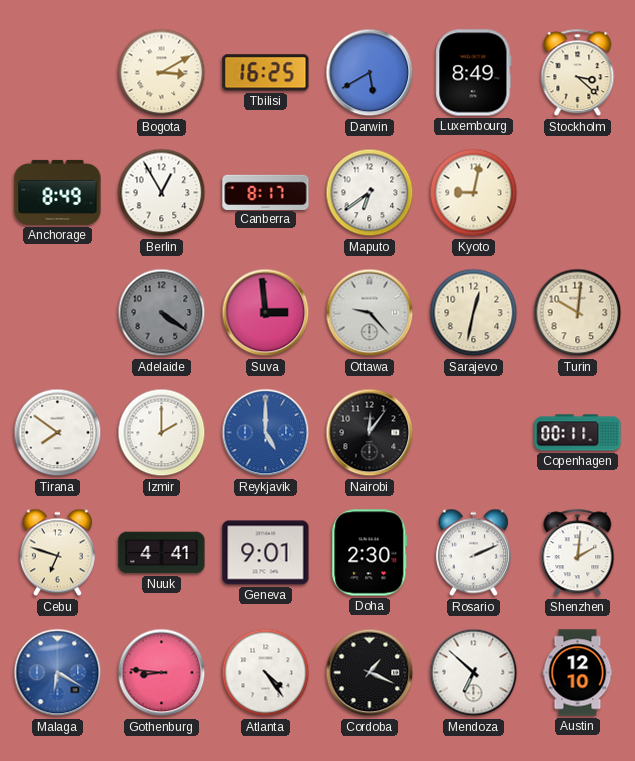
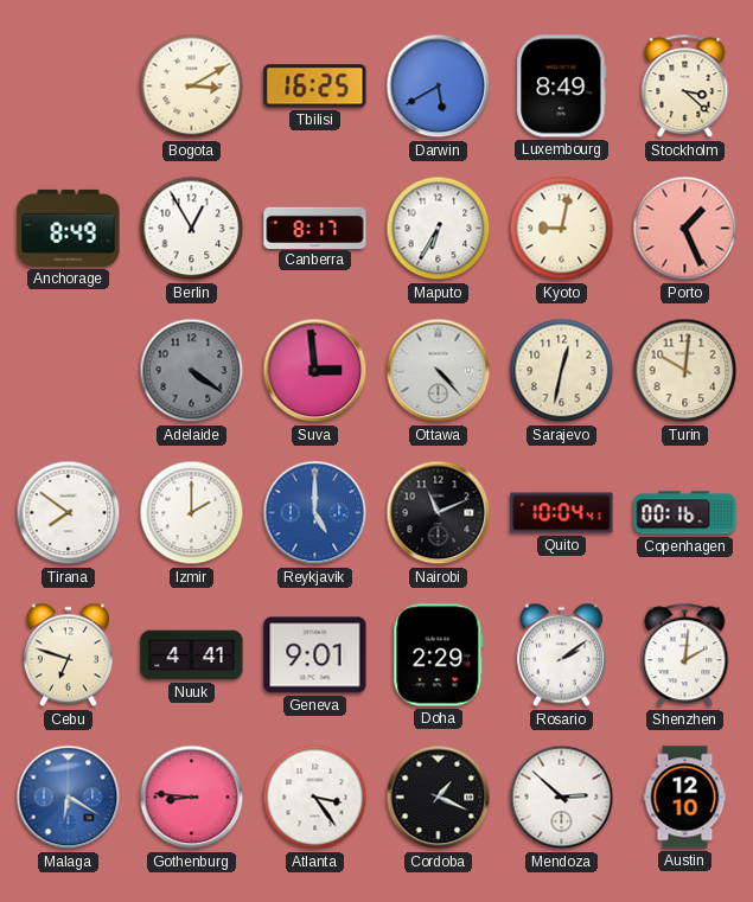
Maputo: 6:39 -> 6:35 (439, 229)
Porto: none -> 1:26 (685, 229)
Ottawa: 9:23 -> 4:23 (439, 371)
Nairobi: 12:06 -> 11:11 (439, 513)
Quito: none -> 10:04 (562, 513)
Copenhagen: 00:11 -> 00:16 (685, 513)
Doha: 2:30 -> 2:29 (439, 655)
Rosario: 2:11 -> 2:09 (561, 655)
Atlanta: 4:24 -> 3:24 (315, 798)
Mendoza: 6:52 -> 2:52 (562, 798)
